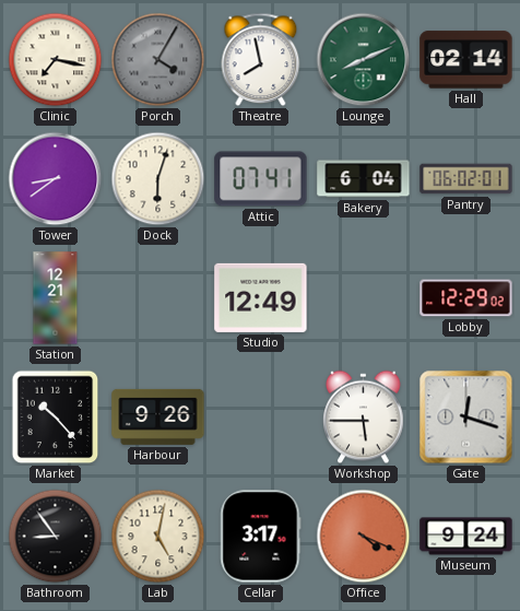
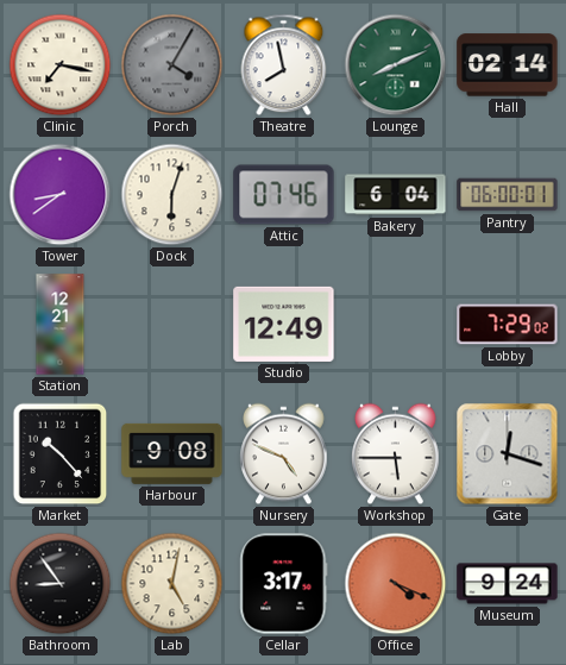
Attic: 07:41 -> 07:46 (284, 195)
Pantry: 06:02 -> 06:00 (508, 195)
Lobby: 12:29 -> 7:29 (508, 325)
Harbour: 9:26 -> 9:08 (172, 453)
Nursery: none -> 4:49 (284, 454)
